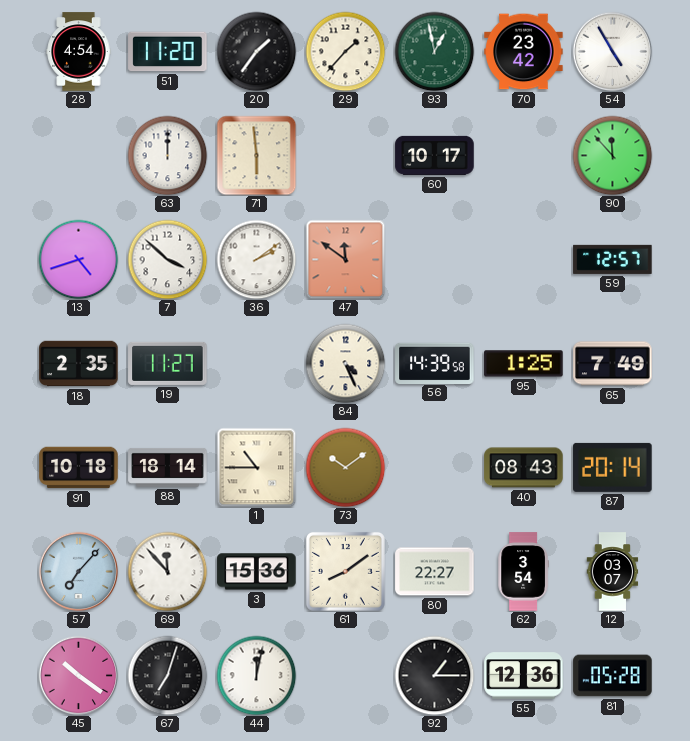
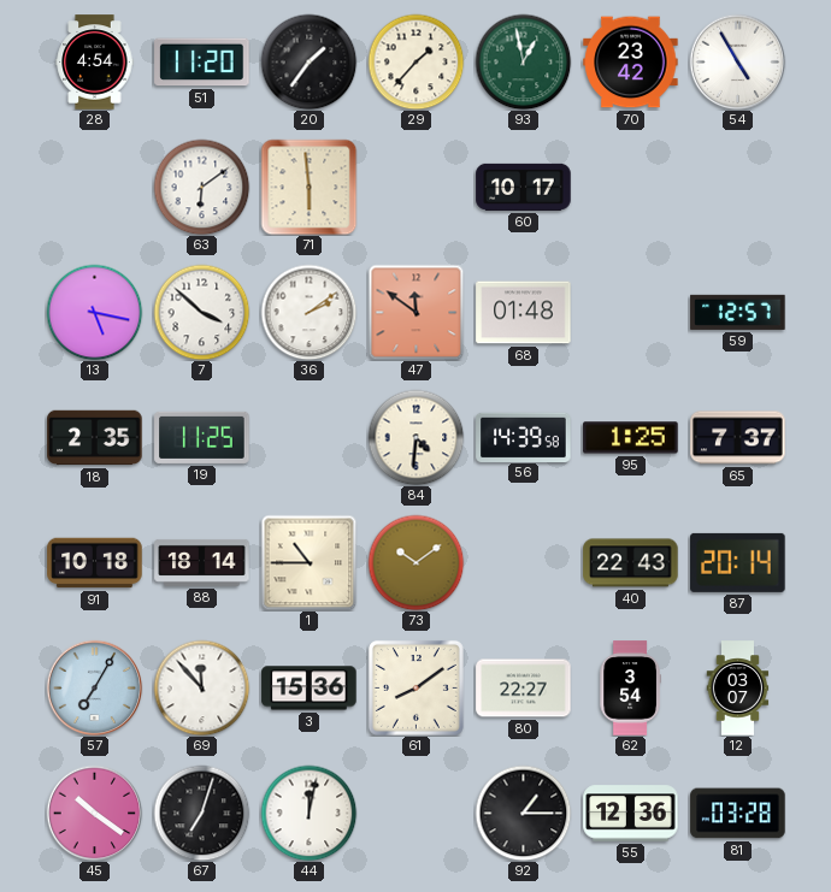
63: 12:00 -> 6:09 (201, 187)
90: 11:53 -> none (612, 155)
13: 4:42 -> 5:17 (94, 312)
68: none -> 01:48 (524, 313)
19: 11:27 -> 11:25 (202, 437)
84: 4:26 -> 4:31 (415, 437)
65: 7:49 -> 7:37 (738, 438)
40: 08:43 -> 22:43 (631, 563)
57: 7:07 -> 7:05 (94, 687)
81: 05:28 -> 03:28 (738, 814)
